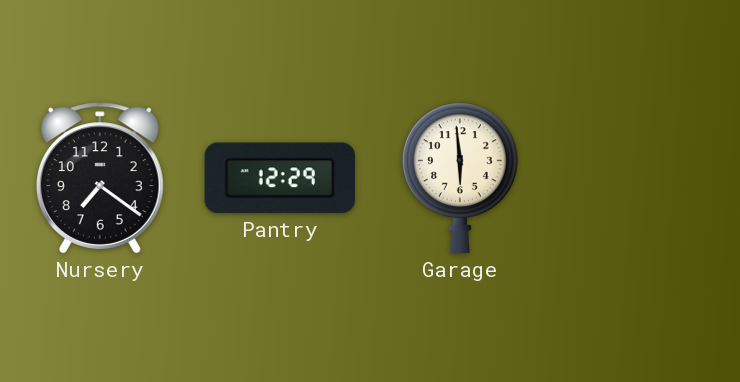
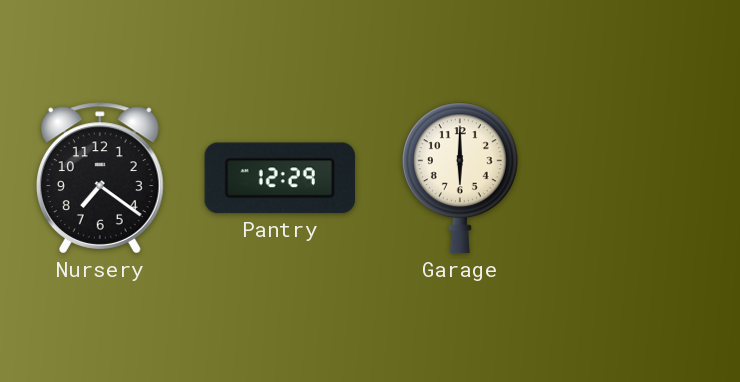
Garage: 5:59 -> 6:00 (460, 178)
